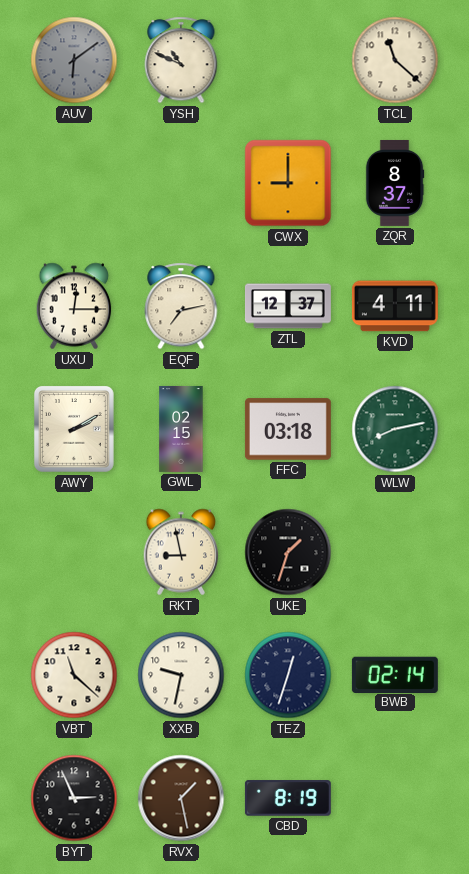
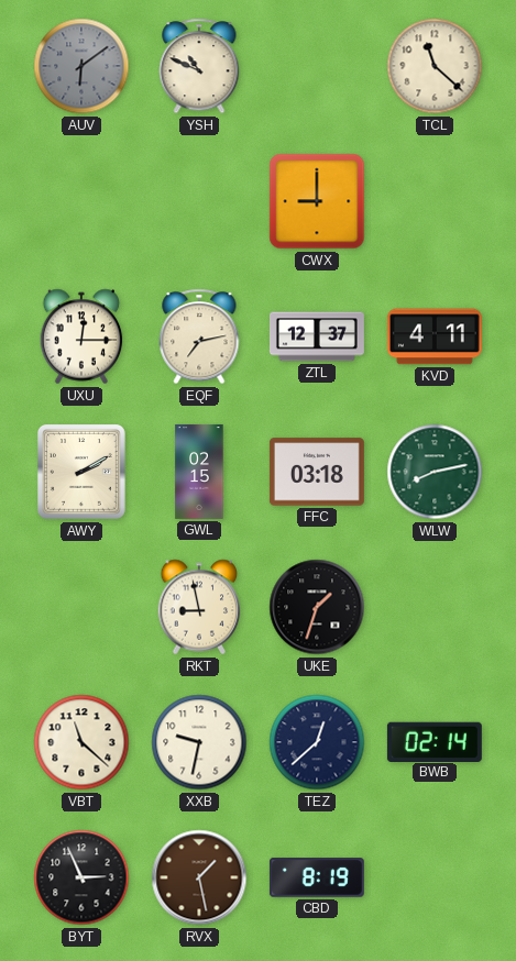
ZQR: 8:37 -> none (395, 183)
TEZ: 12:33 -> 12:38 (317, 742)
